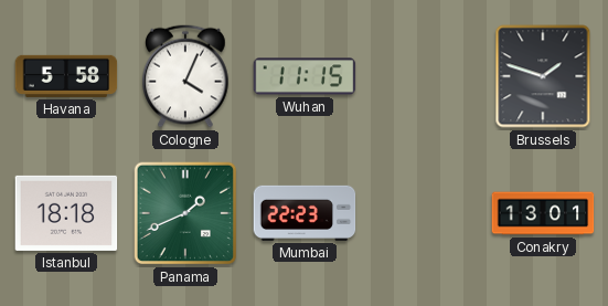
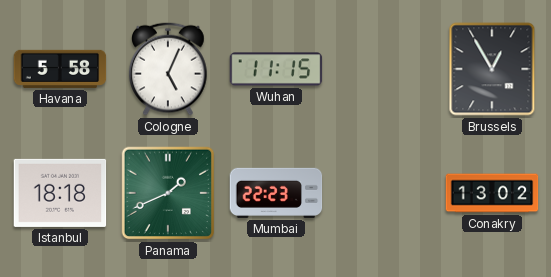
Cologne: 4:04 -> 5:04 (168, 69)
Brussels: 1:48 -> 12:55 (492, 69)
Conakry: 13:01 -> 13:02 (492, 193)
